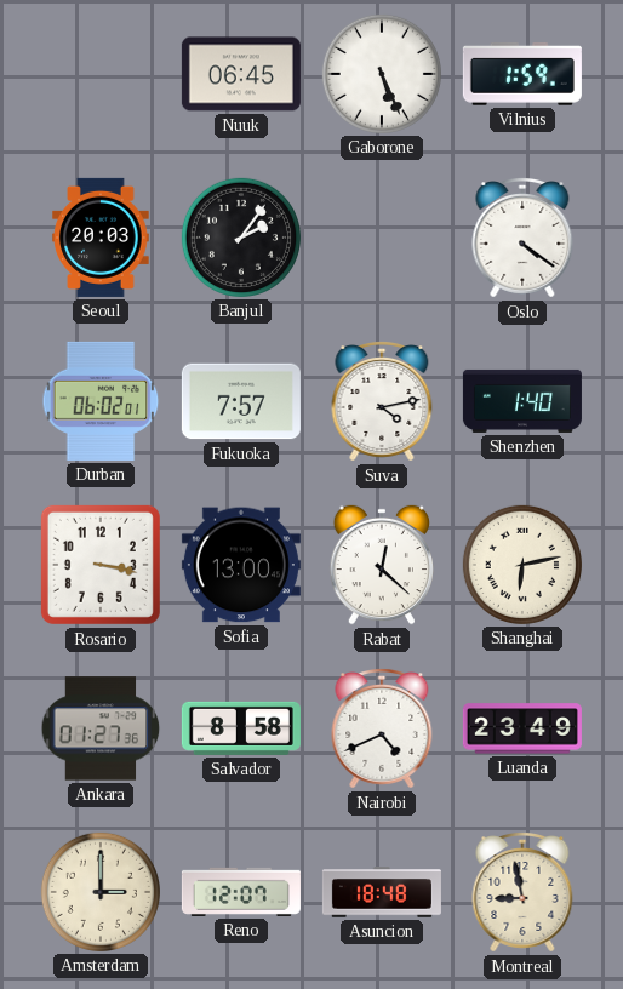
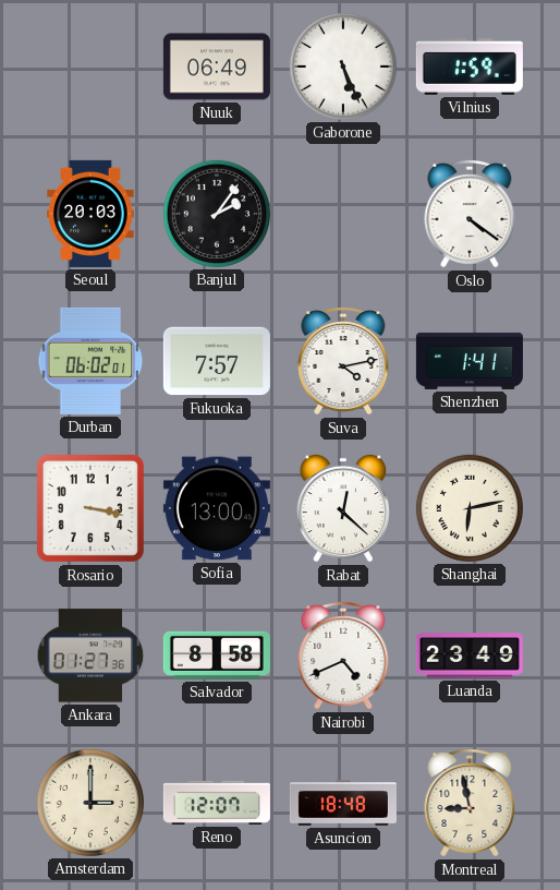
Nuuk: 06:45 -> 06:49 (217, 67)
Shenzhen: 1:40 -> 1:41 (470, 361)
